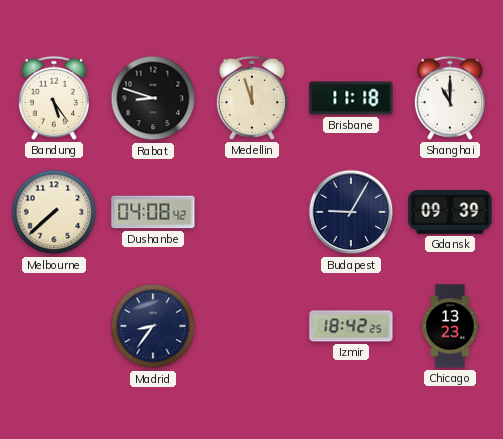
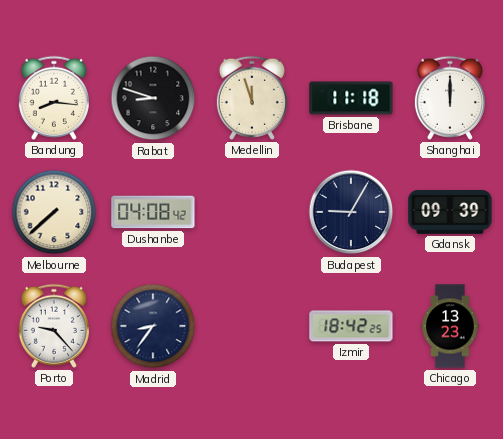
Bandung: 5:24 -> 8:16 (54, 98)
Shanghai: 11:00 -> 12:00 (450, 98)
Porto: none -> 9:23 (54, 326)
